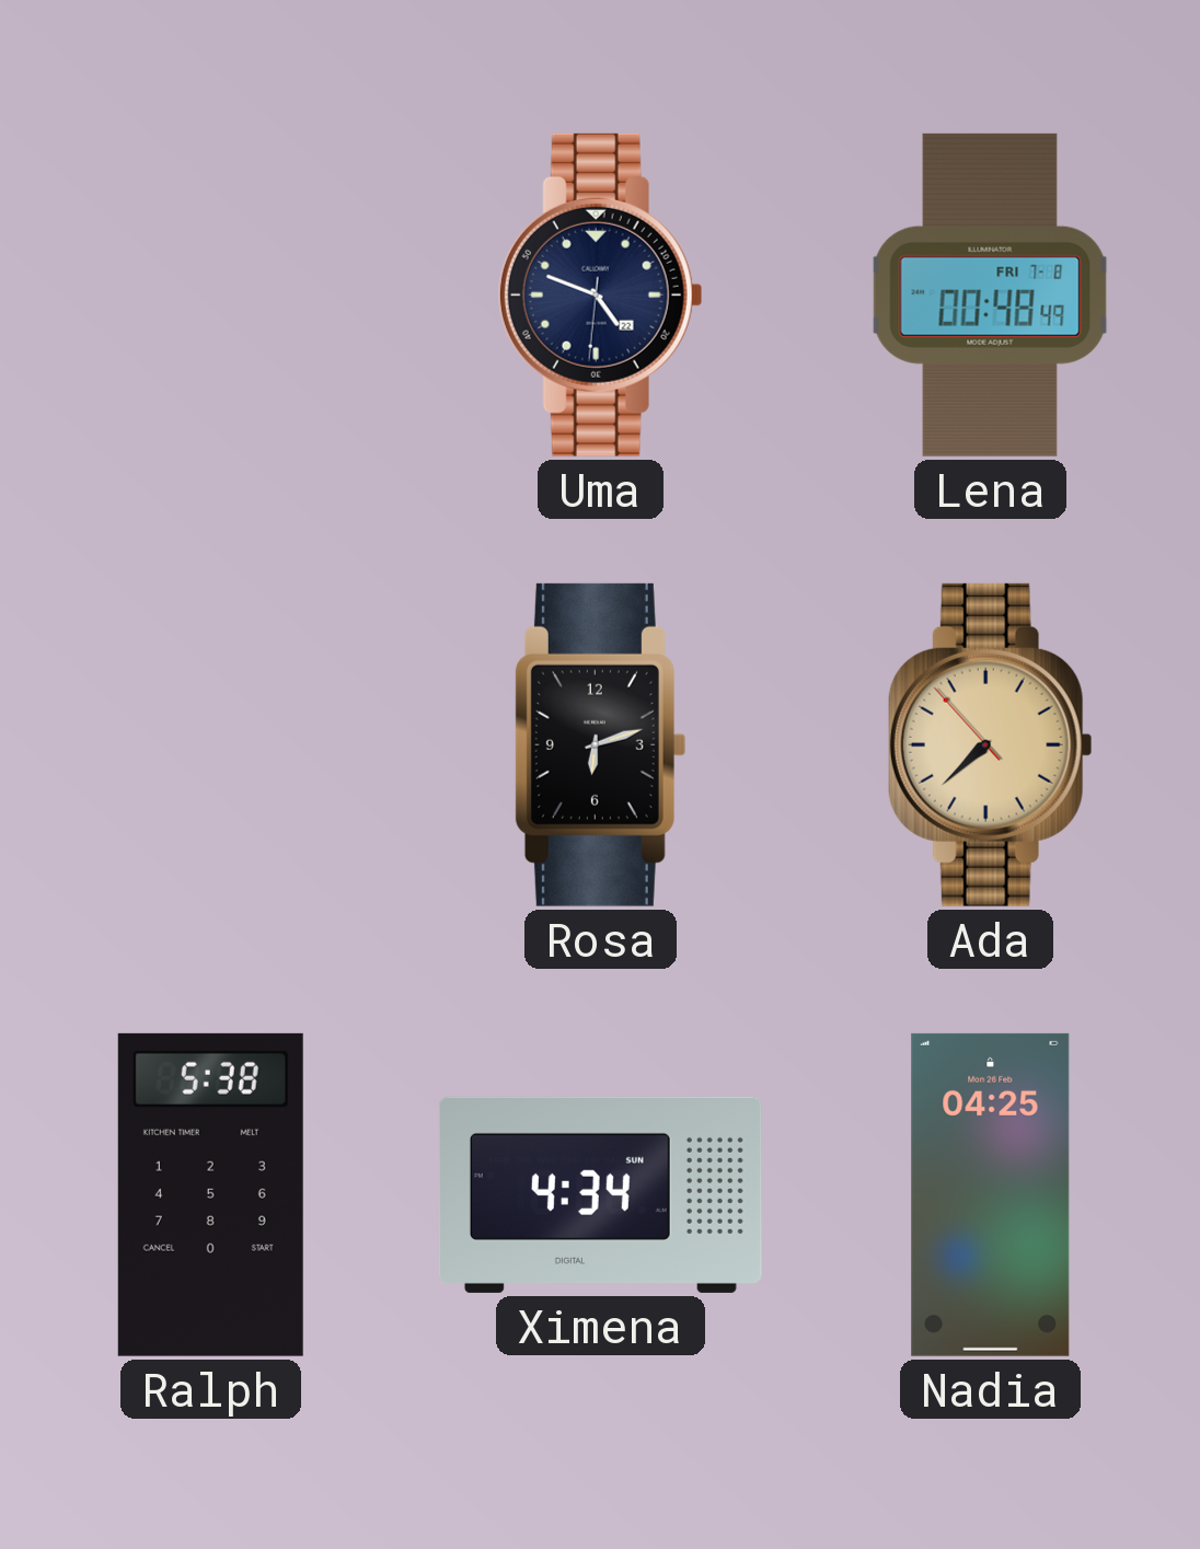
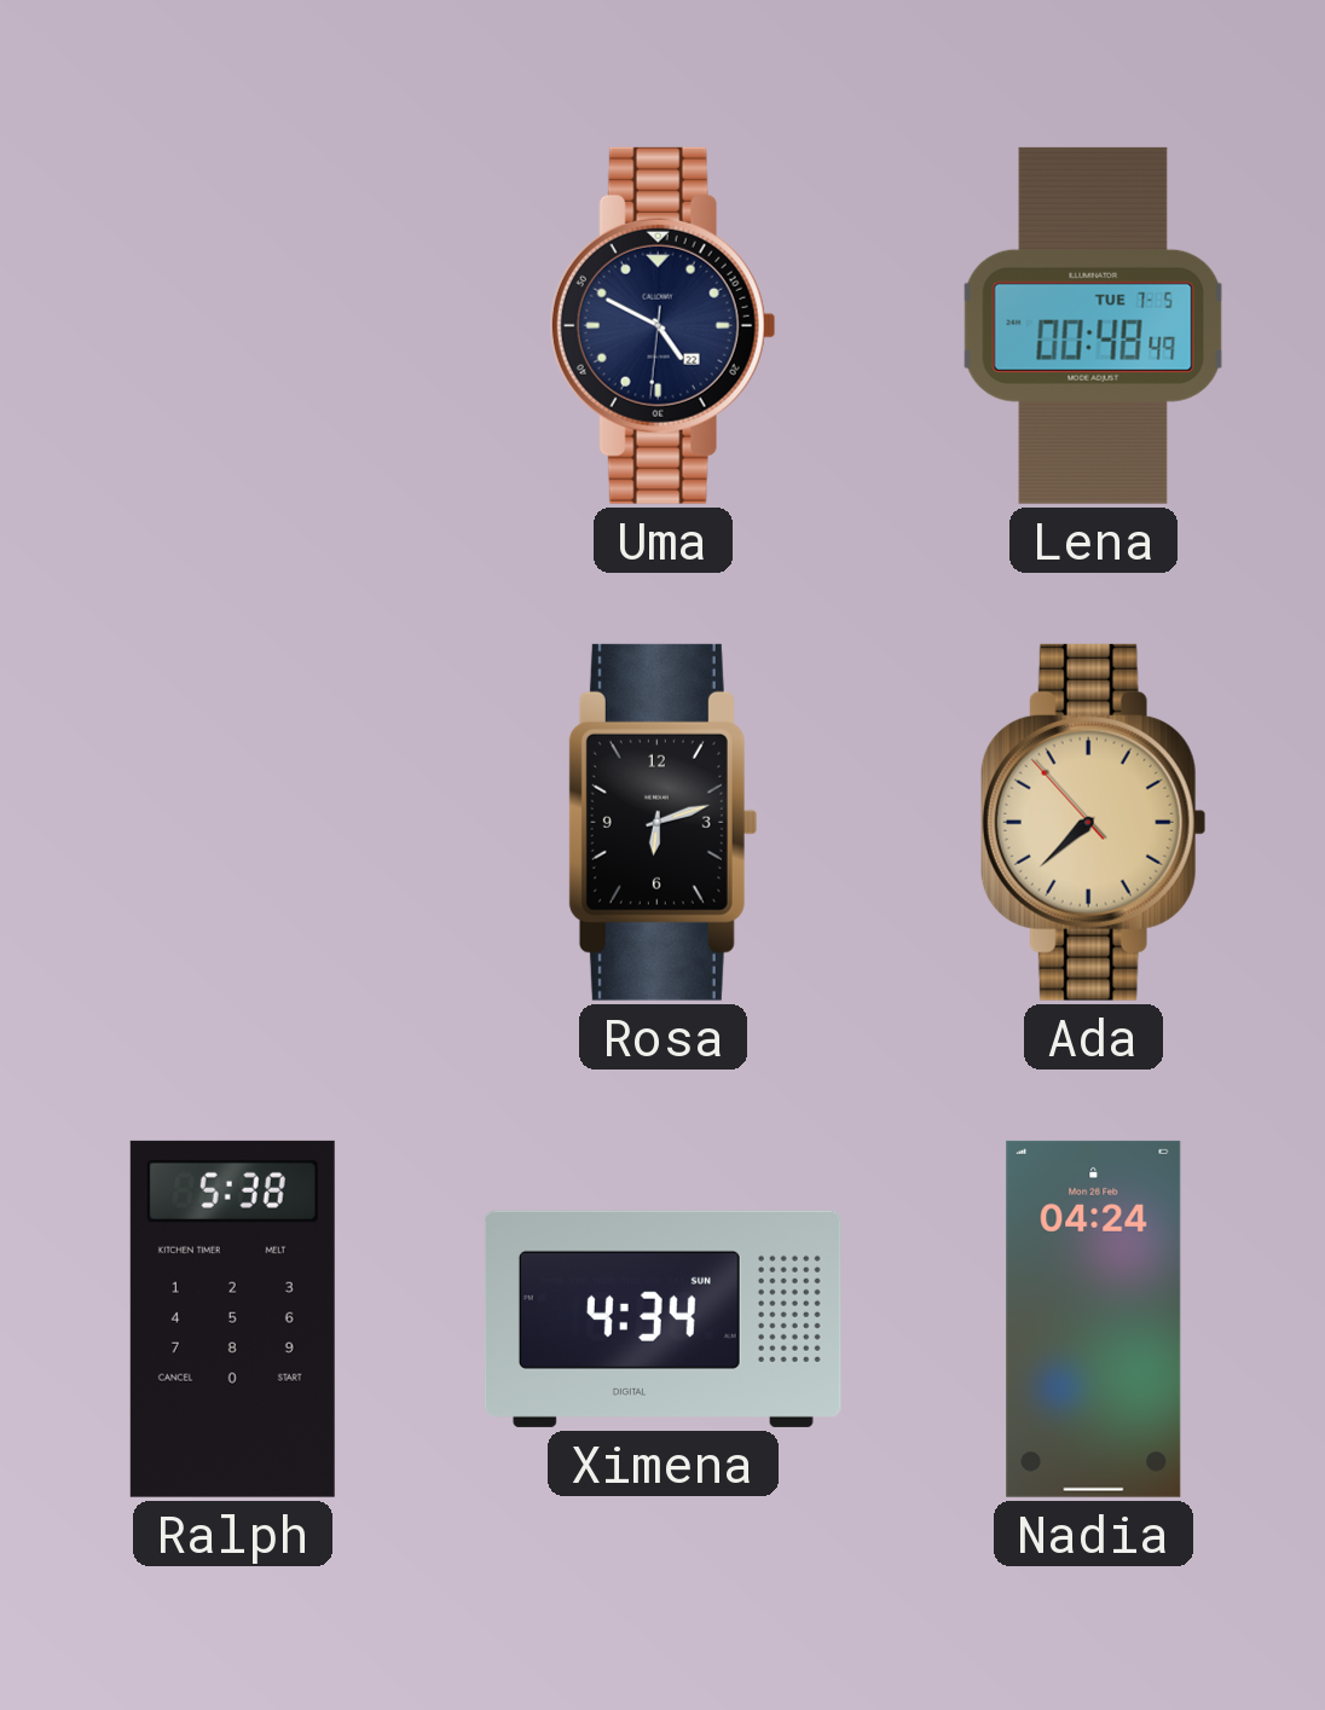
Uma: 4:48 -> 4:49 (662, 325)
Lena date: FRI 7-8 -> TUE 7-5 (1093, 325)
Nadia: 04:25 -> 04:24 (1094, 1318)
